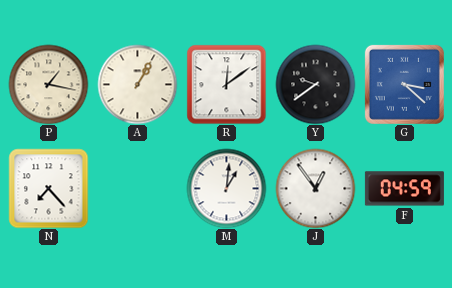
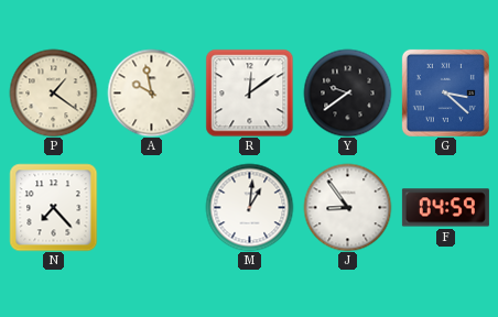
P: 1:17 -> 1:21 (53, 92)
A: 1:05 -> 9:58 (151, 92)
J: 12:54 -> 8:54 (347, 207)
